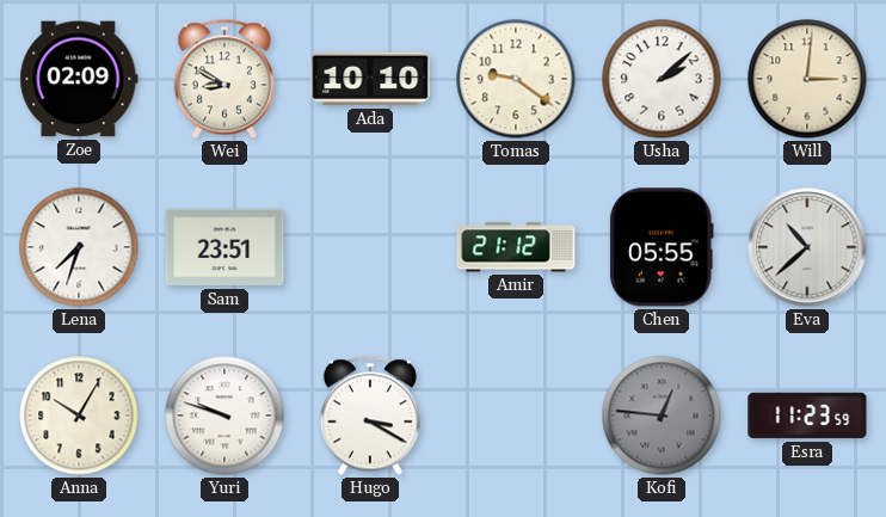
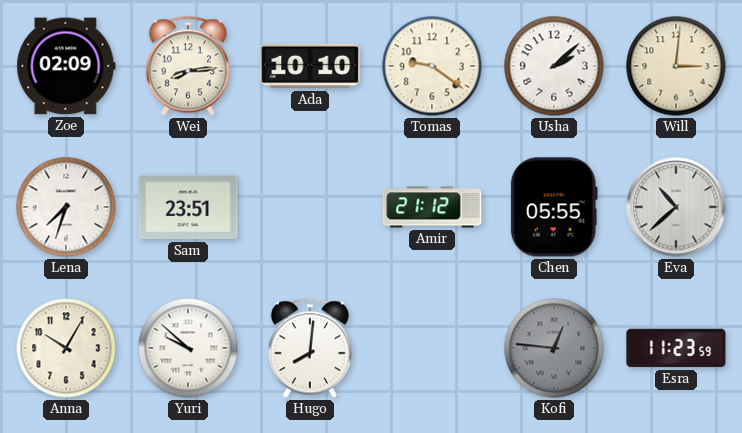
Wei: 8:50 -> 8:14 (188, 66)
Yuri: 9:48 -> 9:52 (188, 348)
Hugo: 3:20 -> 8:01 (310, 348)
